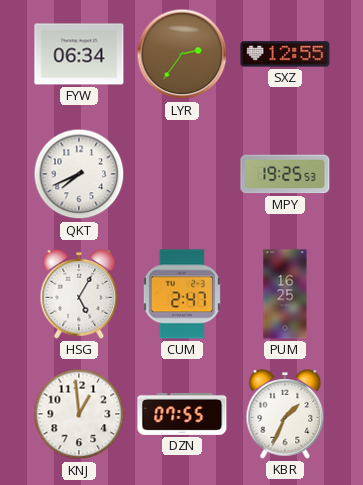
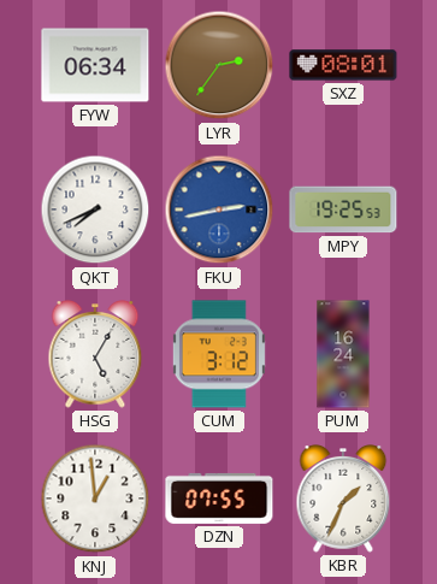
SXZ: 12:55 -> 08:01 (343, 65)
FKU: none -> 2:43 (219, 210)
CUM: 2:47 -> 3:12 (219, 354)
PUM: 16:25 -> 16:24 (343, 354)
